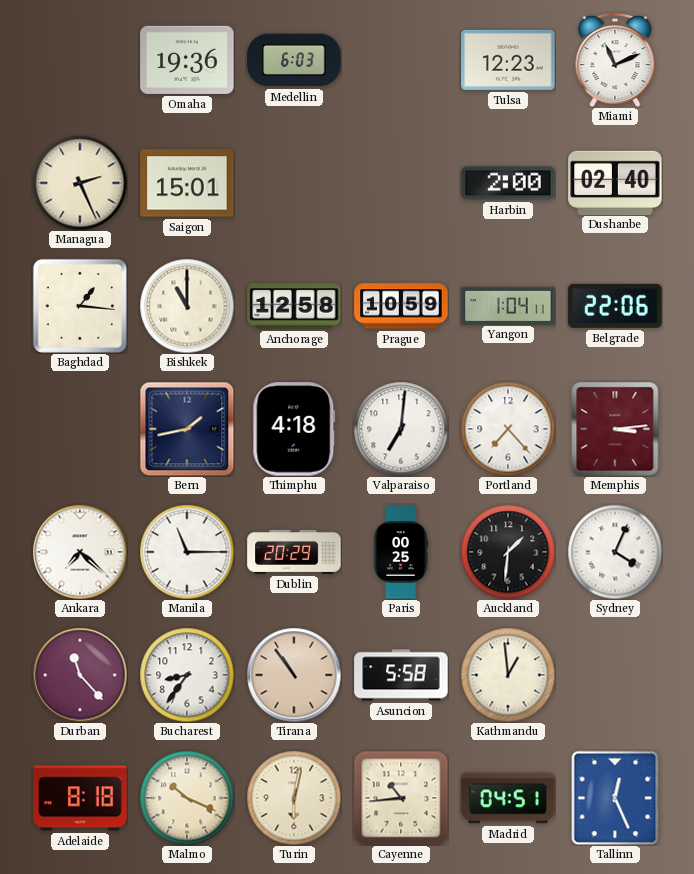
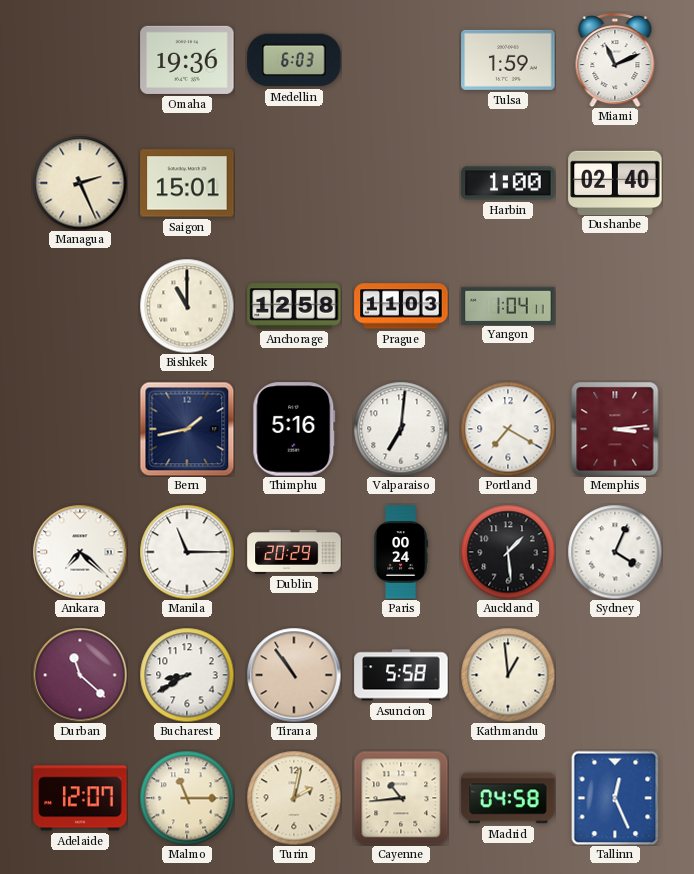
Tulsa: 12:23 -> 1:59 (508, 60)
Harbin: 2:00 -> 1:00 (508, 183)
Baghdad: 1:16 -> none (80, 306)
Prague: 10:59 -> 11:03 (401, 306)
Belgrade: 22:06 -> none (615, 306)
Thimphu: 4:18 -> 5:16 (294, 429)
Portland: 7:23 -> 7:20 (508, 429)
Paris: 00:25 -> 00:24 (401, 552)
Auckland: 1:31 -> 1:29 (508, 552)
Durban: 11:23 -> 11:22 (80, 675)
Bucharest: 8:36 -> 8:40 (187, 675)
Adelaide: 8:18 -> 12:07 (80, 798)
Malmo: 10:19 -> 11:15 (187, 798)
Turin: 6:02 -> 2:02 (294, 798)
Madrid: 04:51 -> 04:58 (508, 798)
